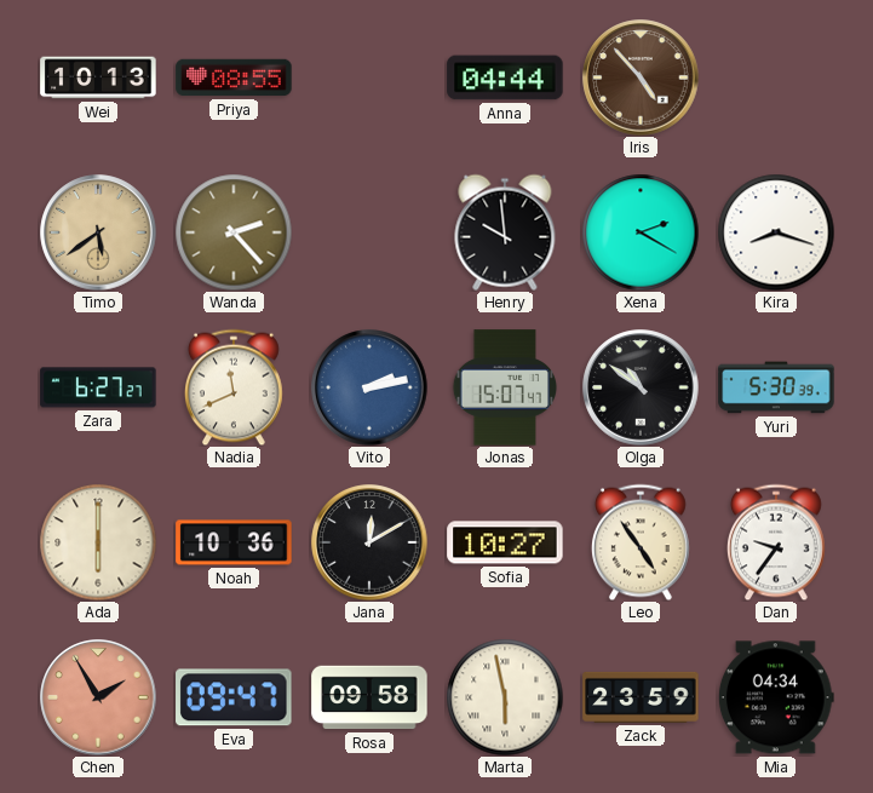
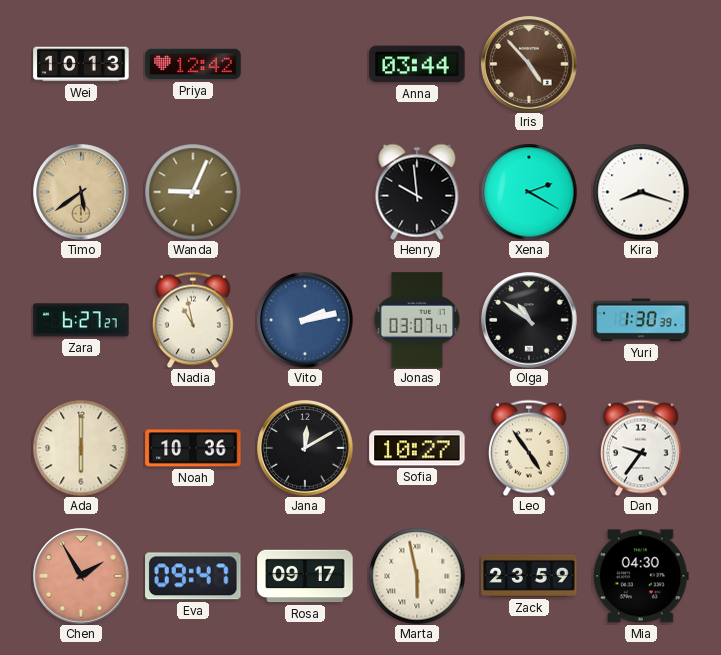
Priya: 08:55 -> 12:42 (193, 64)
Anna: 04:44 -> 03:44 (417, 64)
Wanda: 2:23 -> 9:04 (193, 192)
Nadia: 11:41 -> 10:58 (194, 320)
Jonas: 15:07 -> 03:07 (417, 320)
Yuri: 5:30 -> 1:30 (641, 320)
Rosa: 09:58 -> 09:17 (305, 576)
Mia: 04:34 -> 04:30 (641, 576)
